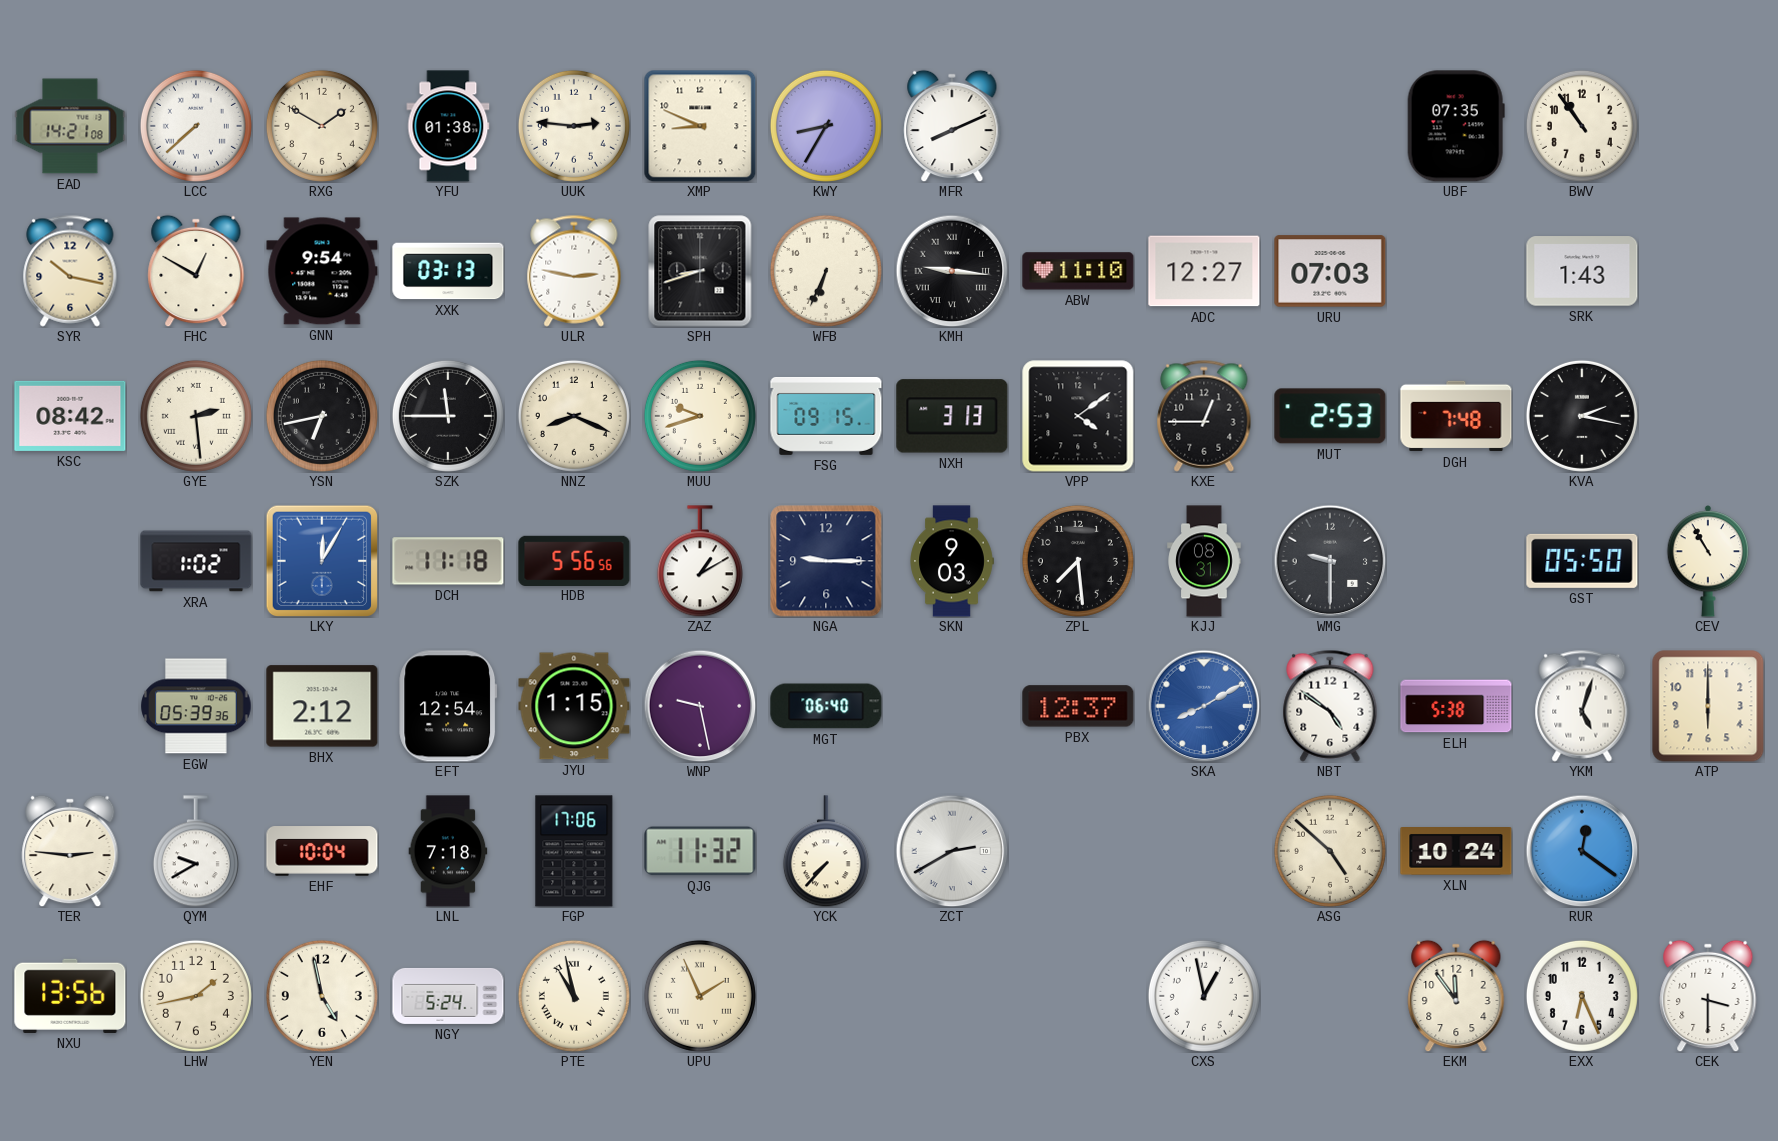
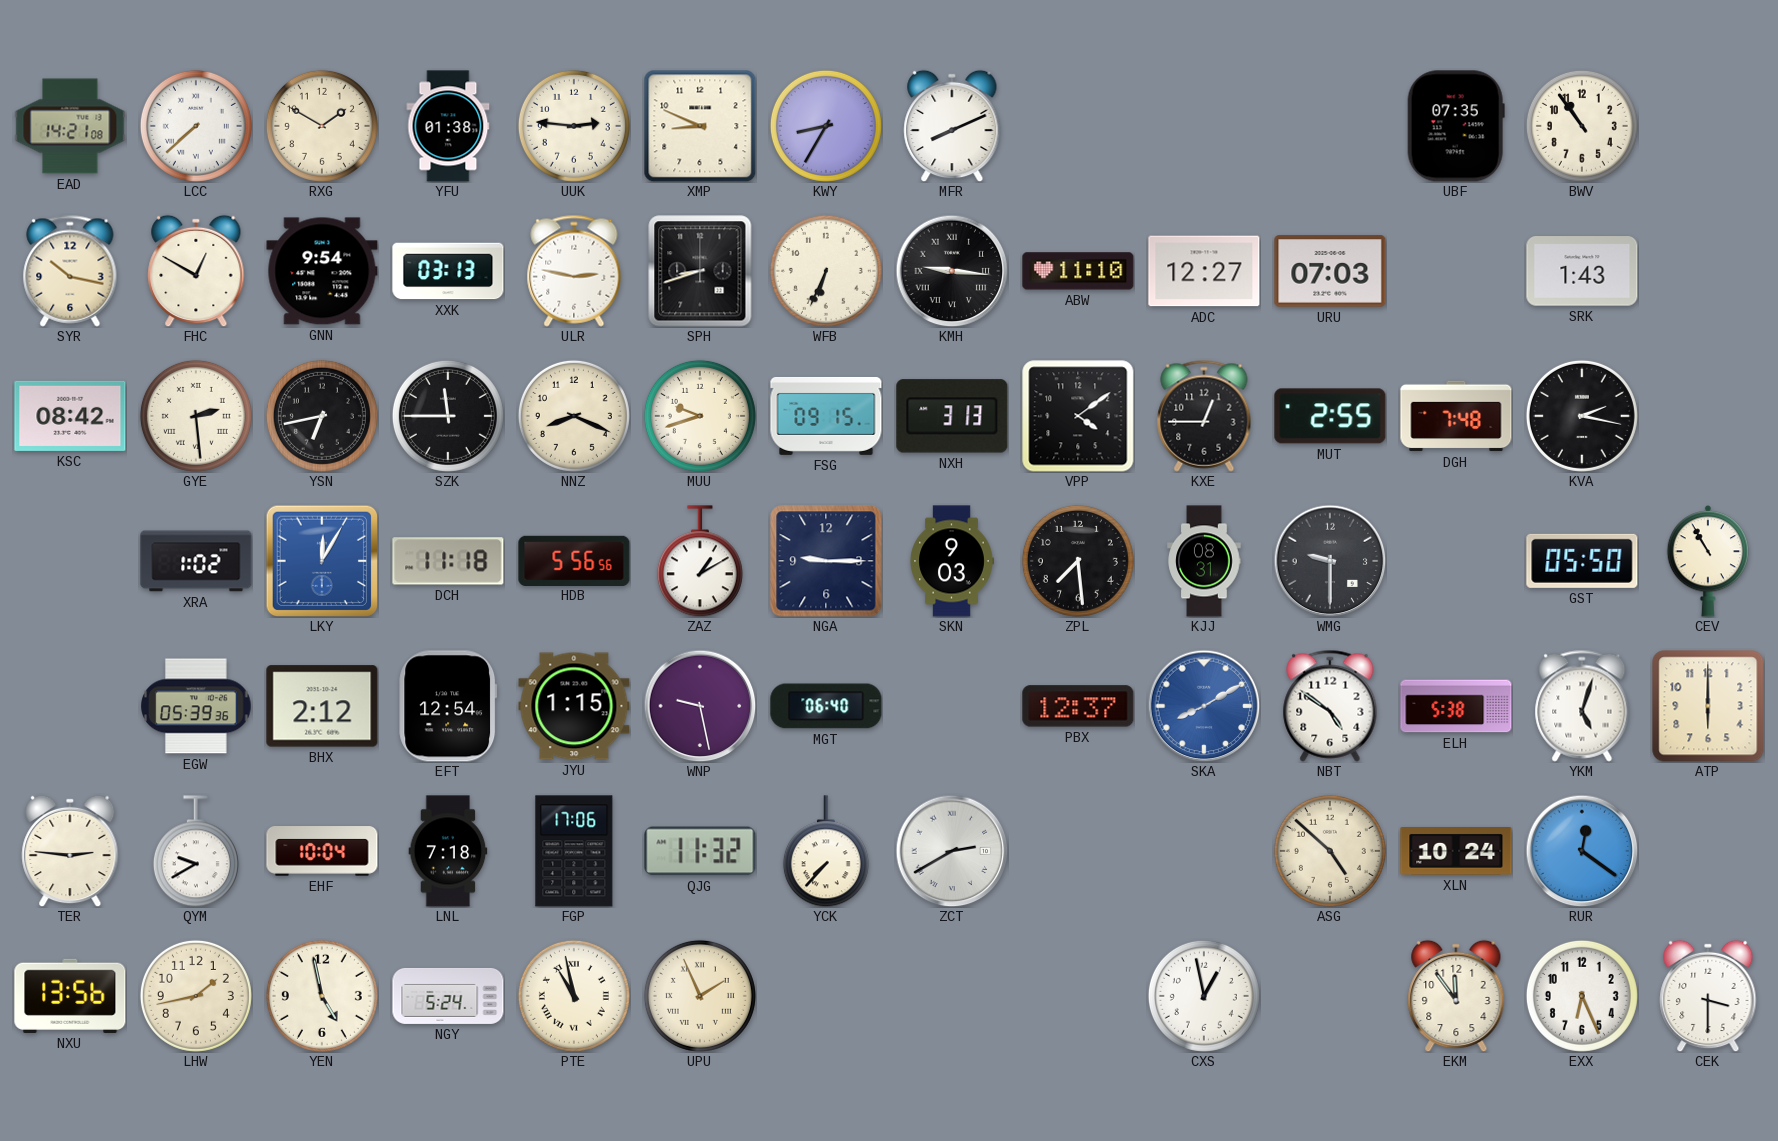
MUT: 2:53 -> 2:55 (1330, 416)
